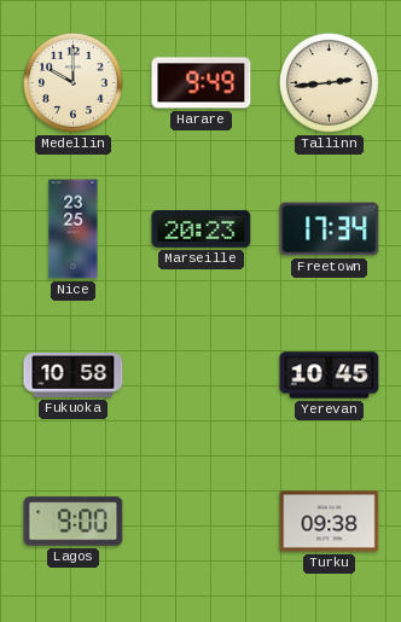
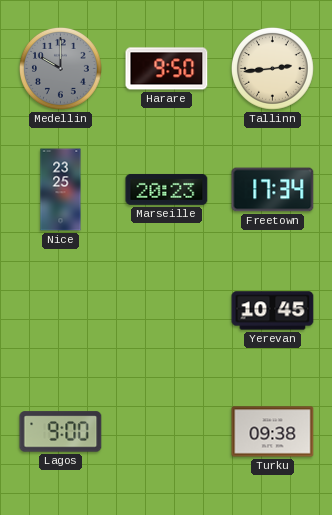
Medellin dial: cream -> grey (60, 68)
Harare: 9:49 -> 9:50 (167, 69)
Fukuoka: 10:58 -> none (74, 376)
